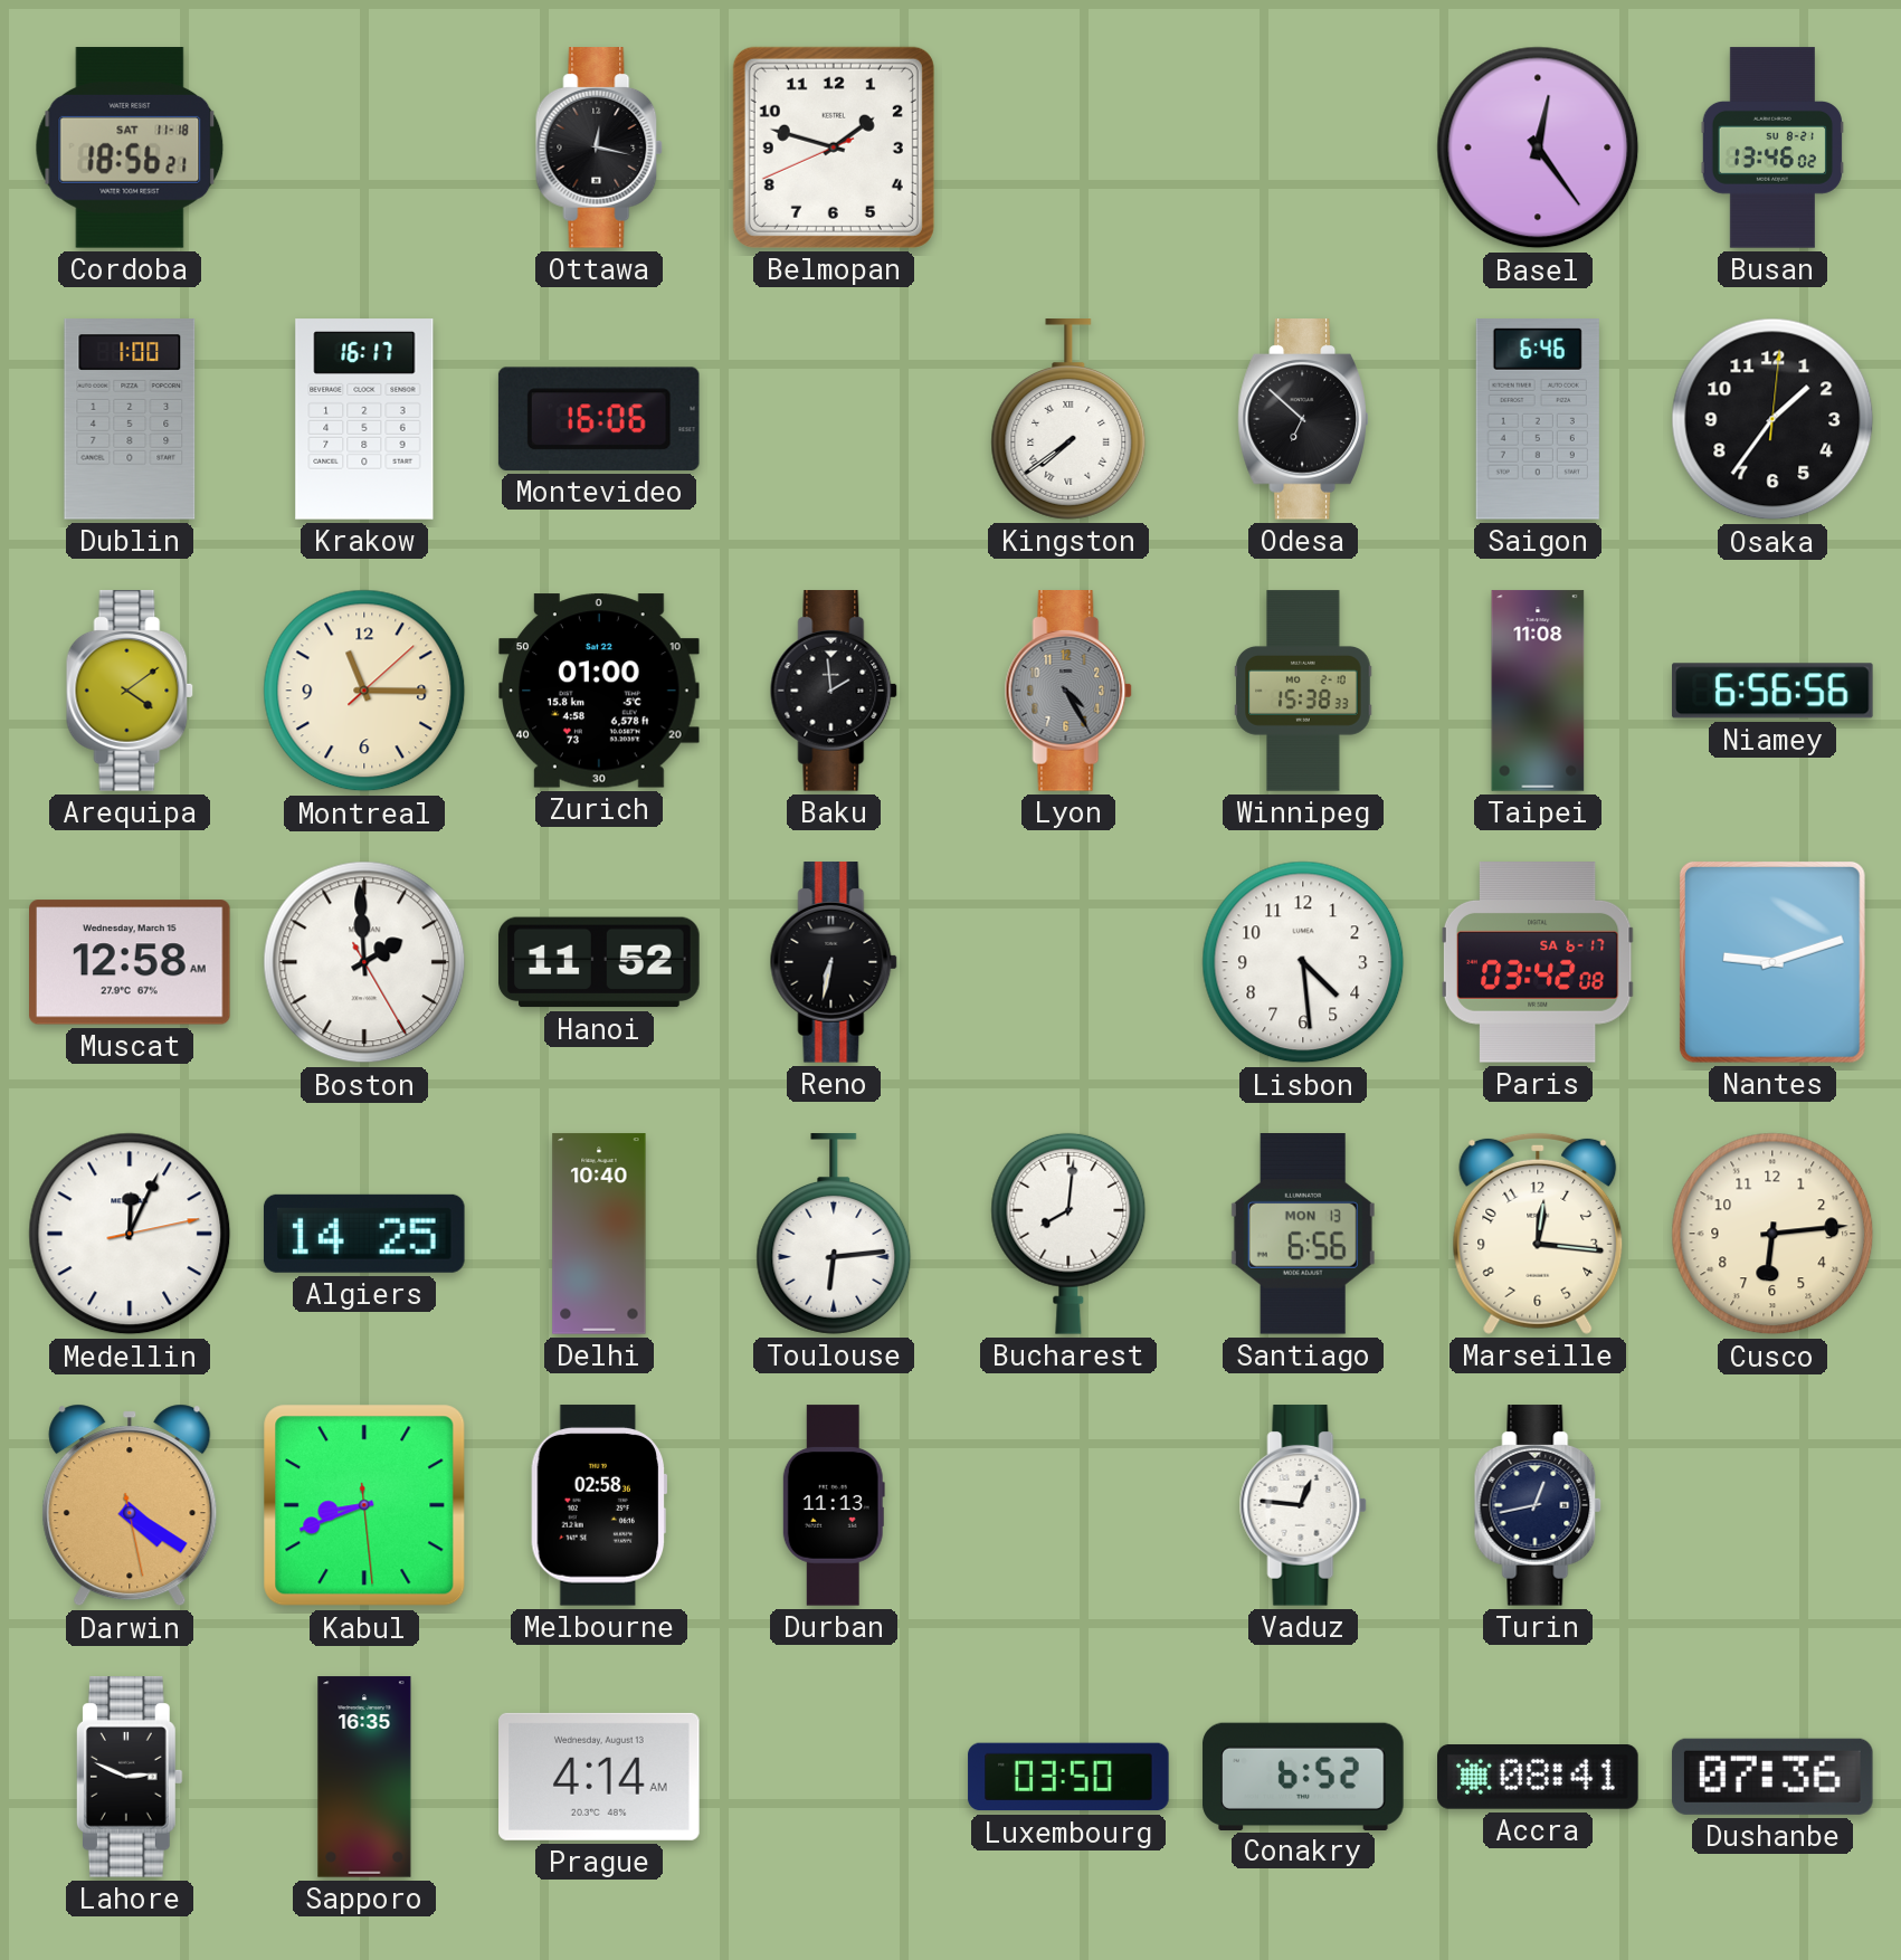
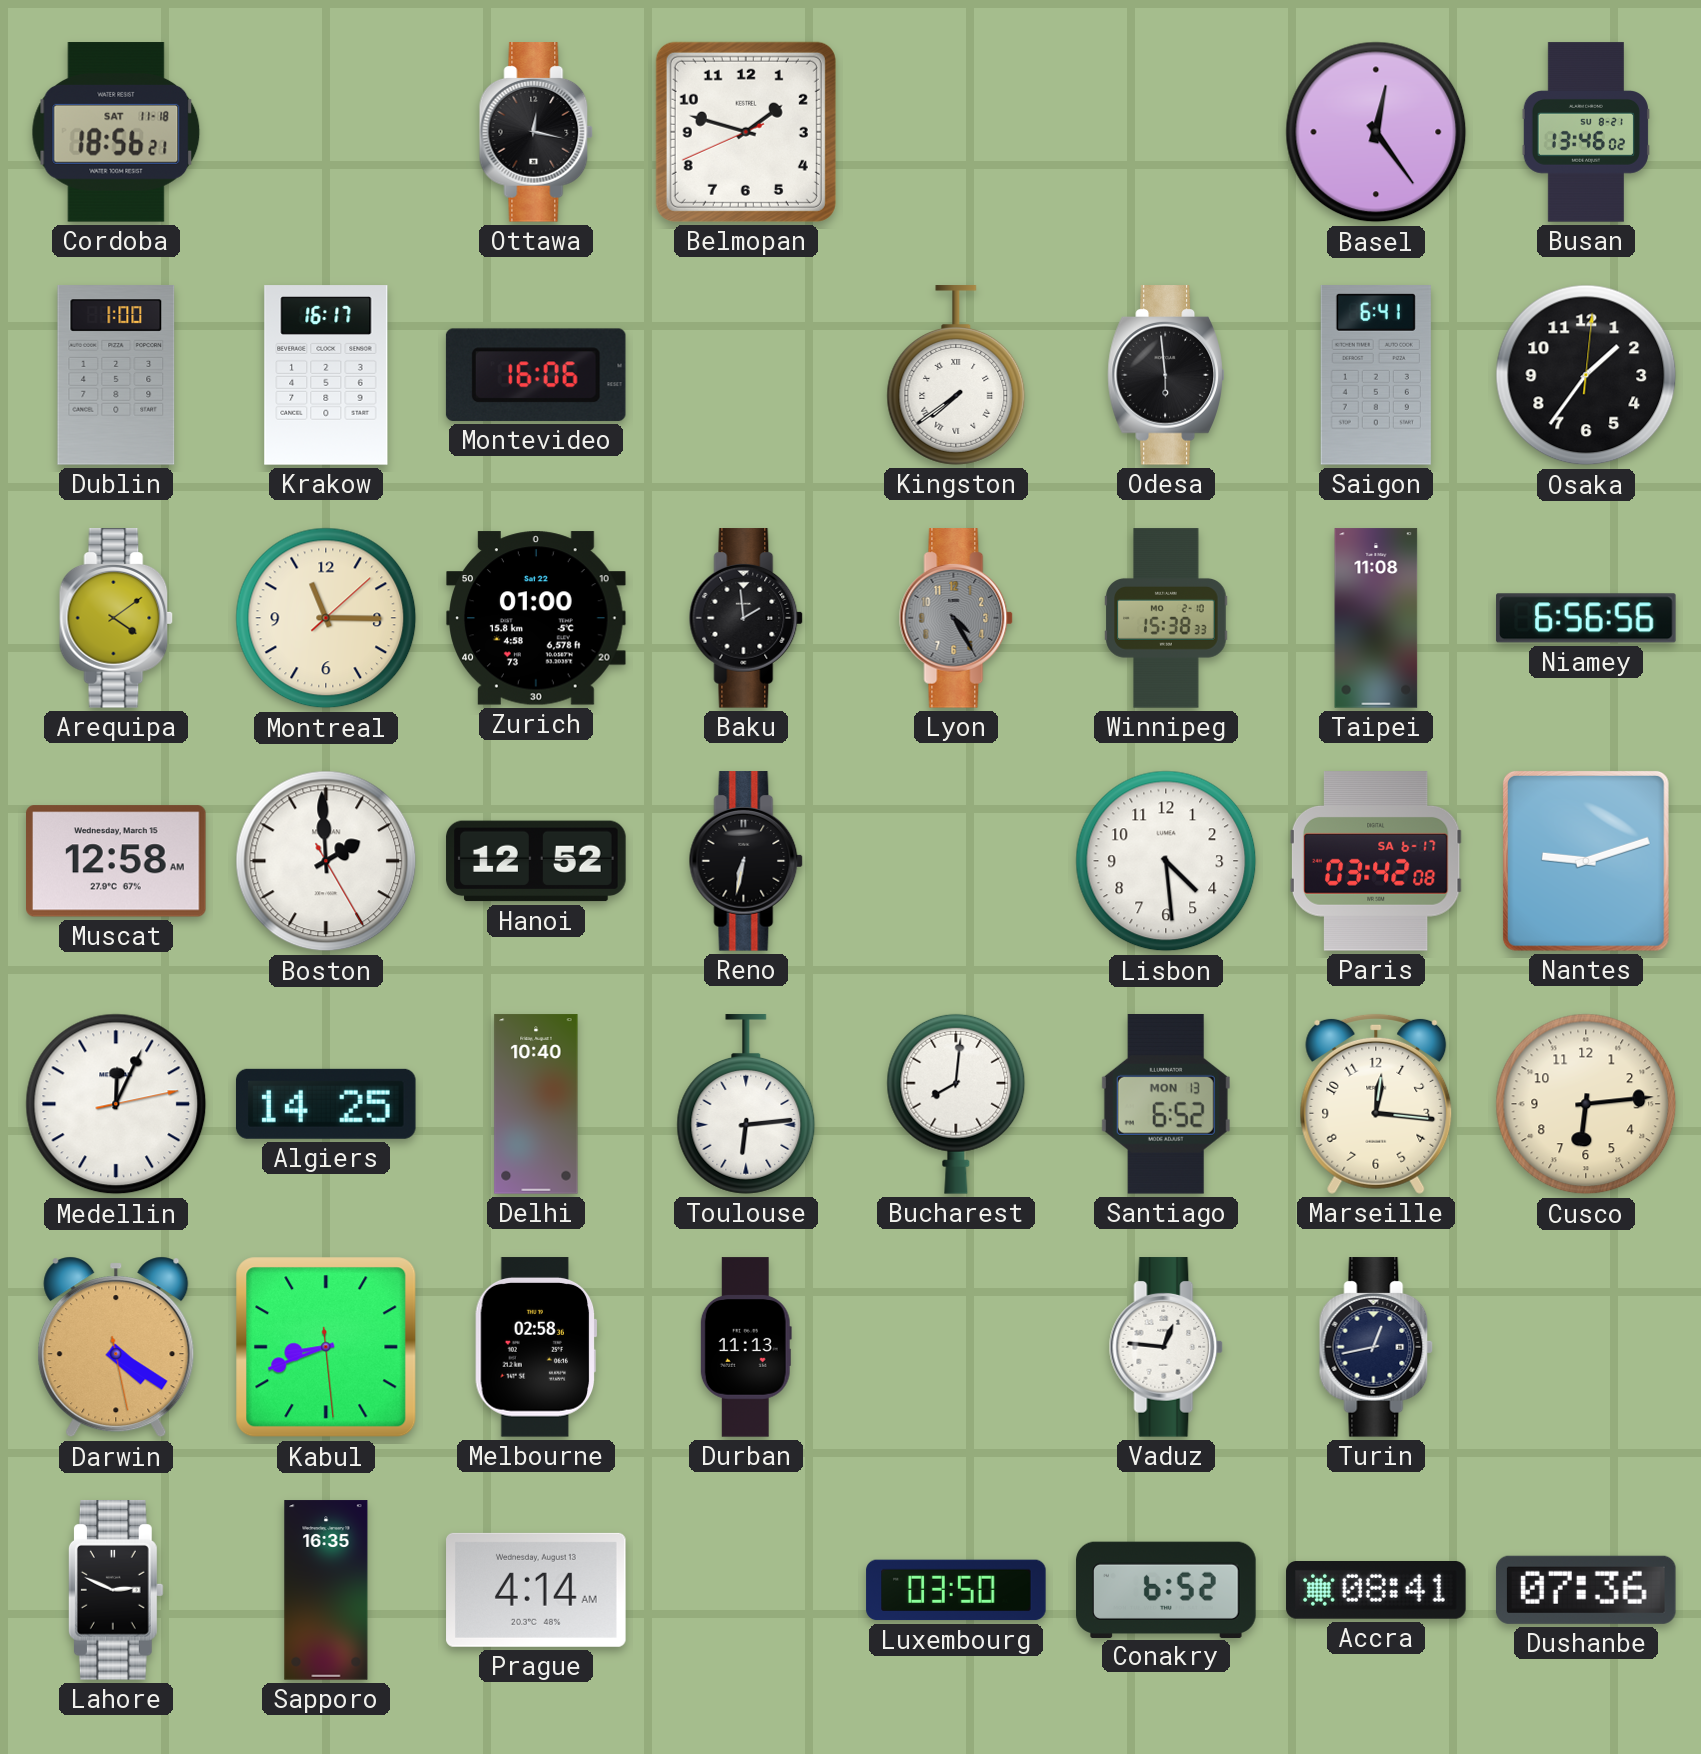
Odesa: 6:52 -> 5:59 (1166, 375)
Saigon: 6:46 -> 6:41 (1376, 376)
Hanoi: 11:52 -> 12:52 (536, 861)
Santiago: 6:56 -> 6:52 (1166, 1105)
